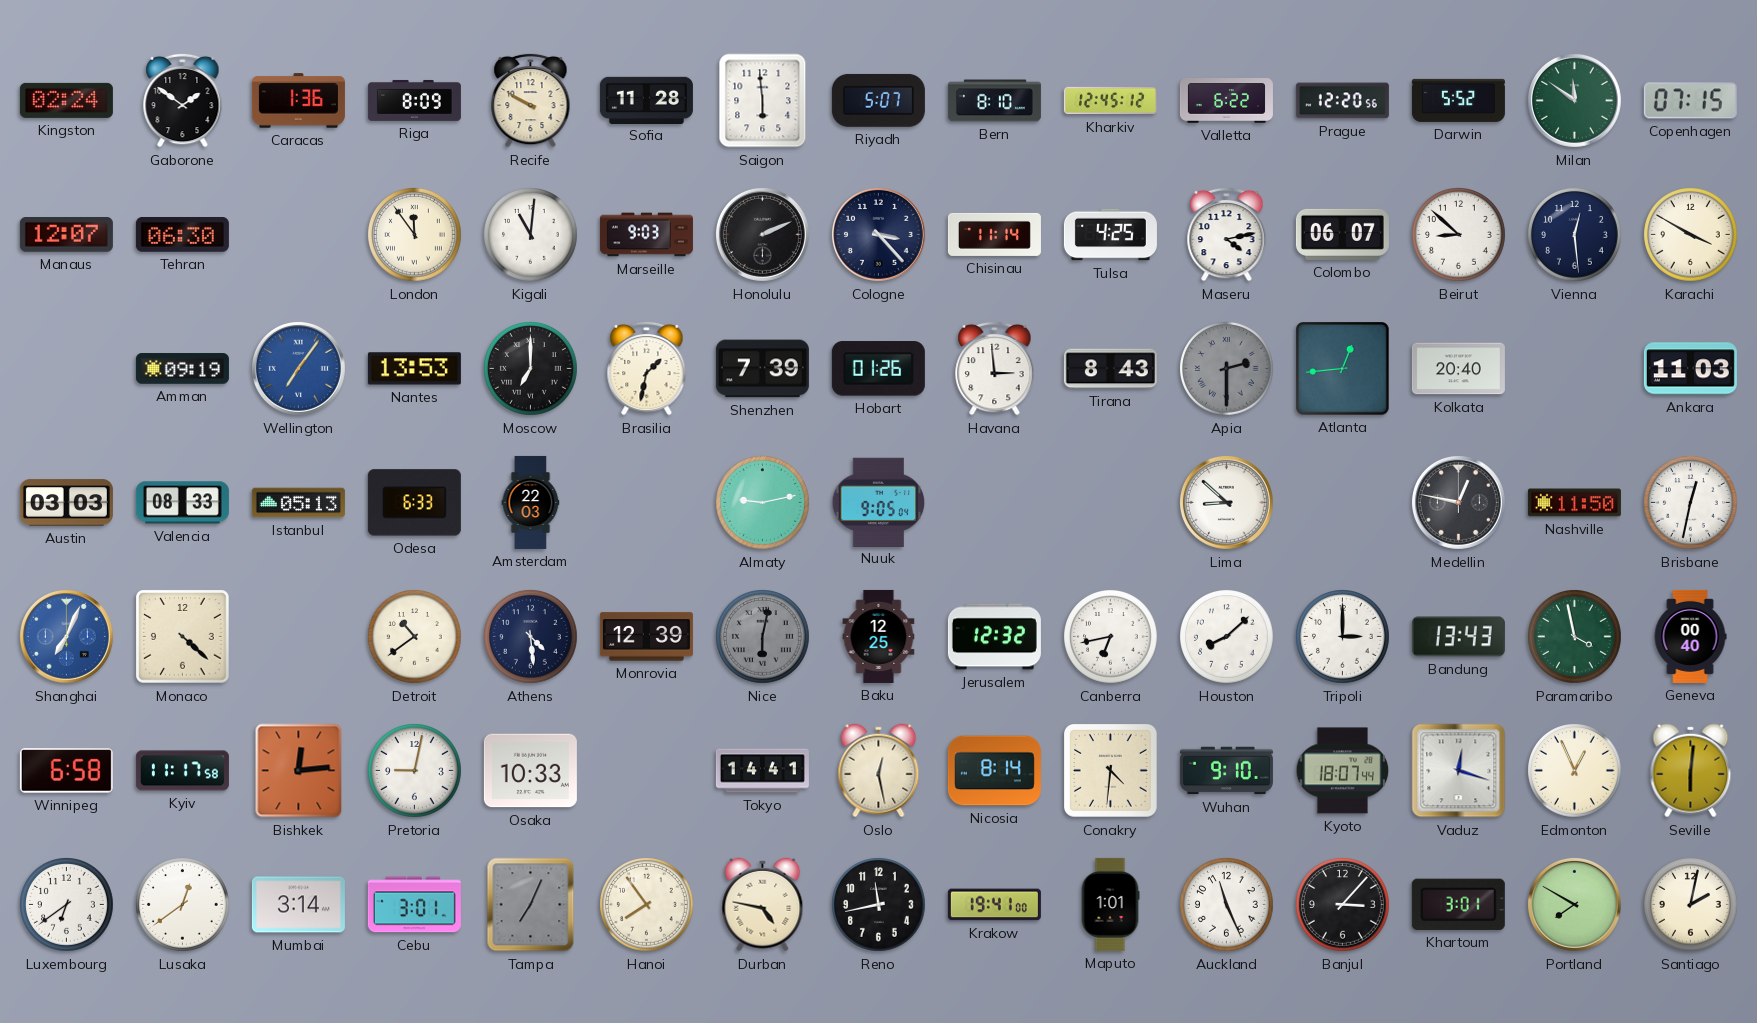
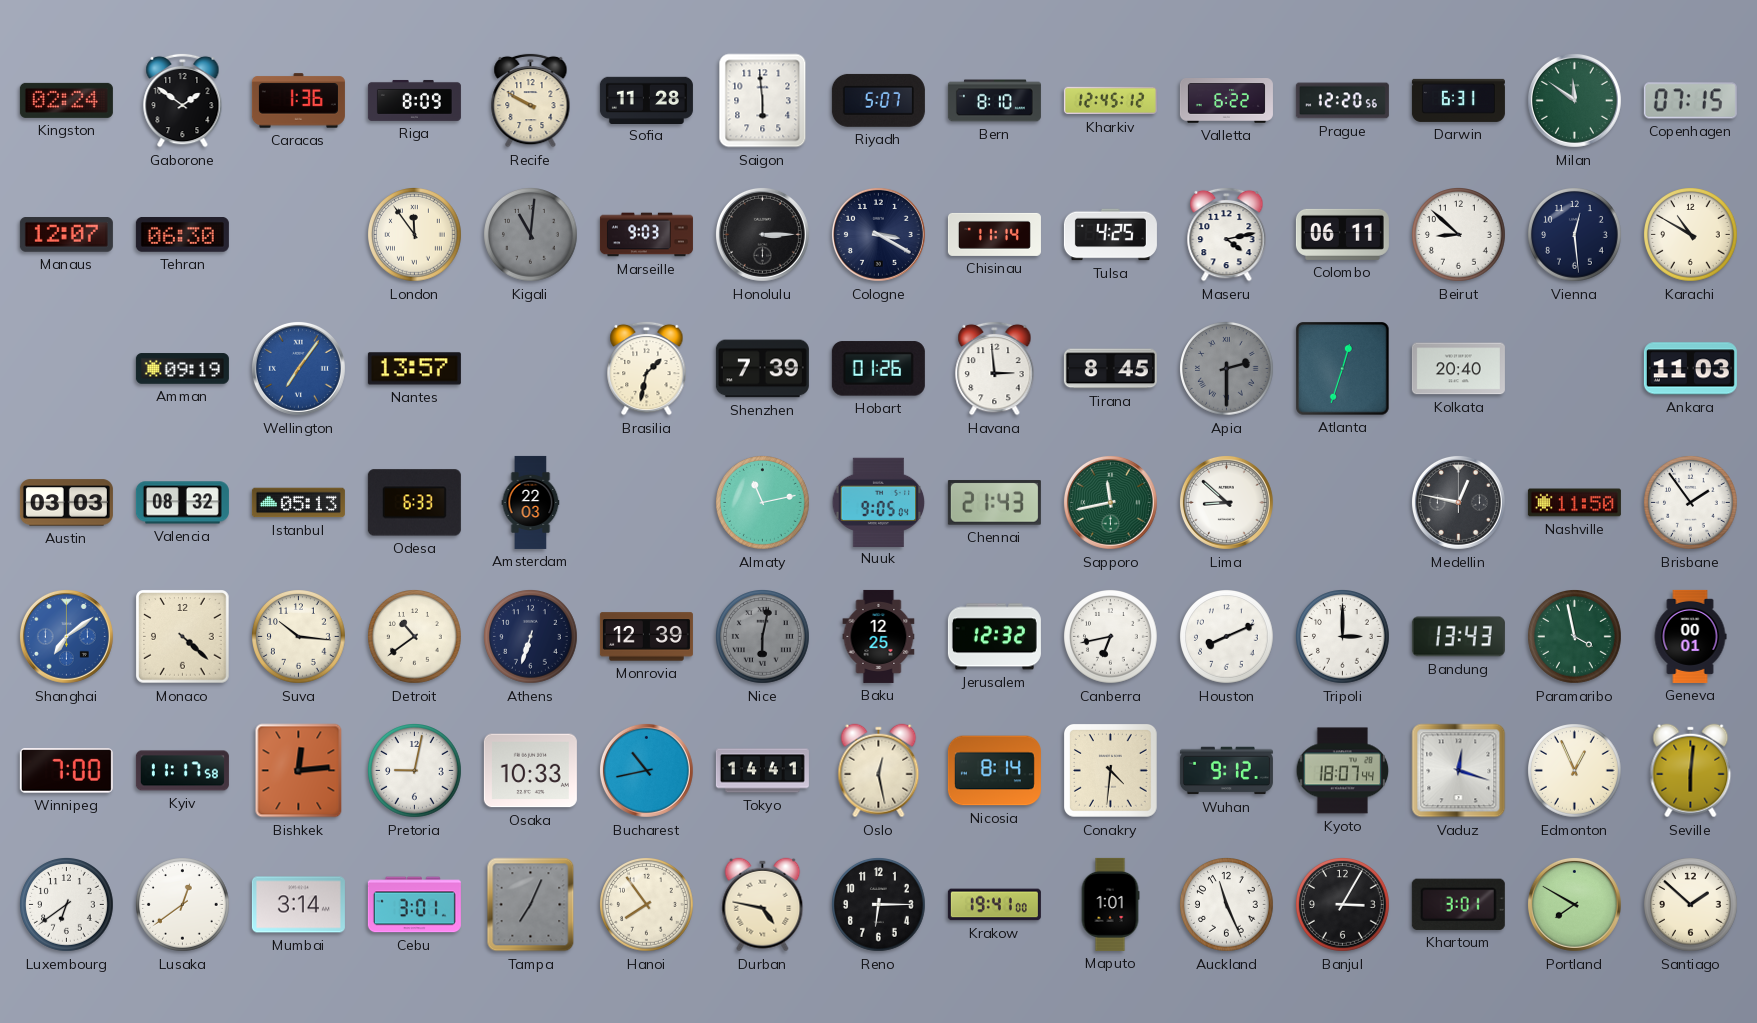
Darwin: 5:52 -> 6:31 (1458, 100)
Kigali dial: white -> grey (531, 235)
Honolulu: 2:11 -> 3:15 (762, 234)
Cologne: 3:23 -> 3:20 (878, 234)
Colombo: 06:07 -> 06:11 (1342, 234)
Karachi: 3:50 -> 10:50 (1691, 235)
Nantes: 13:53 -> 13:57 (414, 369)
Moscow: 7:00 -> none (531, 369)
Tirana: 8:43 -> 8:45 (1110, 369)
Atlanta: 12:44 -> 12:33 (1343, 369)
Valencia: 08:33 -> 08:32 (182, 503)
Almaty: 9:13 -> 11:13 (763, 503)
Chennai: none -> 21:43 (994, 503)
Sapporo: none -> 11:43 (1110, 502)
Brisbane: 12:32 -> 1:54 (1691, 503)
Shanghai: 7:04 -> 7:09 (66, 636)
Suva: none -> 10:16 (299, 637)
Athens: 4:29 -> 6:33 (531, 637)
Houston: 8:08 -> 8:11 (1227, 637)
Geneva: 00:40 -> 00:01 (1690, 636)
Winnipeg: 6:58 -> 7:00 (66, 771)
Bucharest: none -> 10:43 (646, 770)
Wuhan: 9:10 -> 9:12 (1226, 771)
Reno: 11:43 -> 6:15 (879, 905)
Banjul: 3:07 -> 3:05 (1343, 905)
Santiago: 2:02 -> 1:52 (1691, 905)
